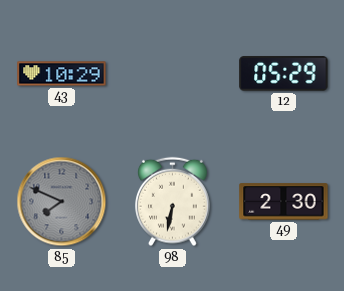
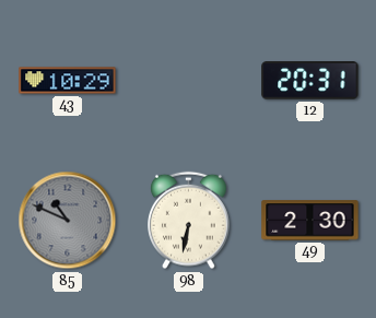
12: 05:29 -> 20:31 (310, 81)
85: 7:49 -> 10:49 (68, 221)
